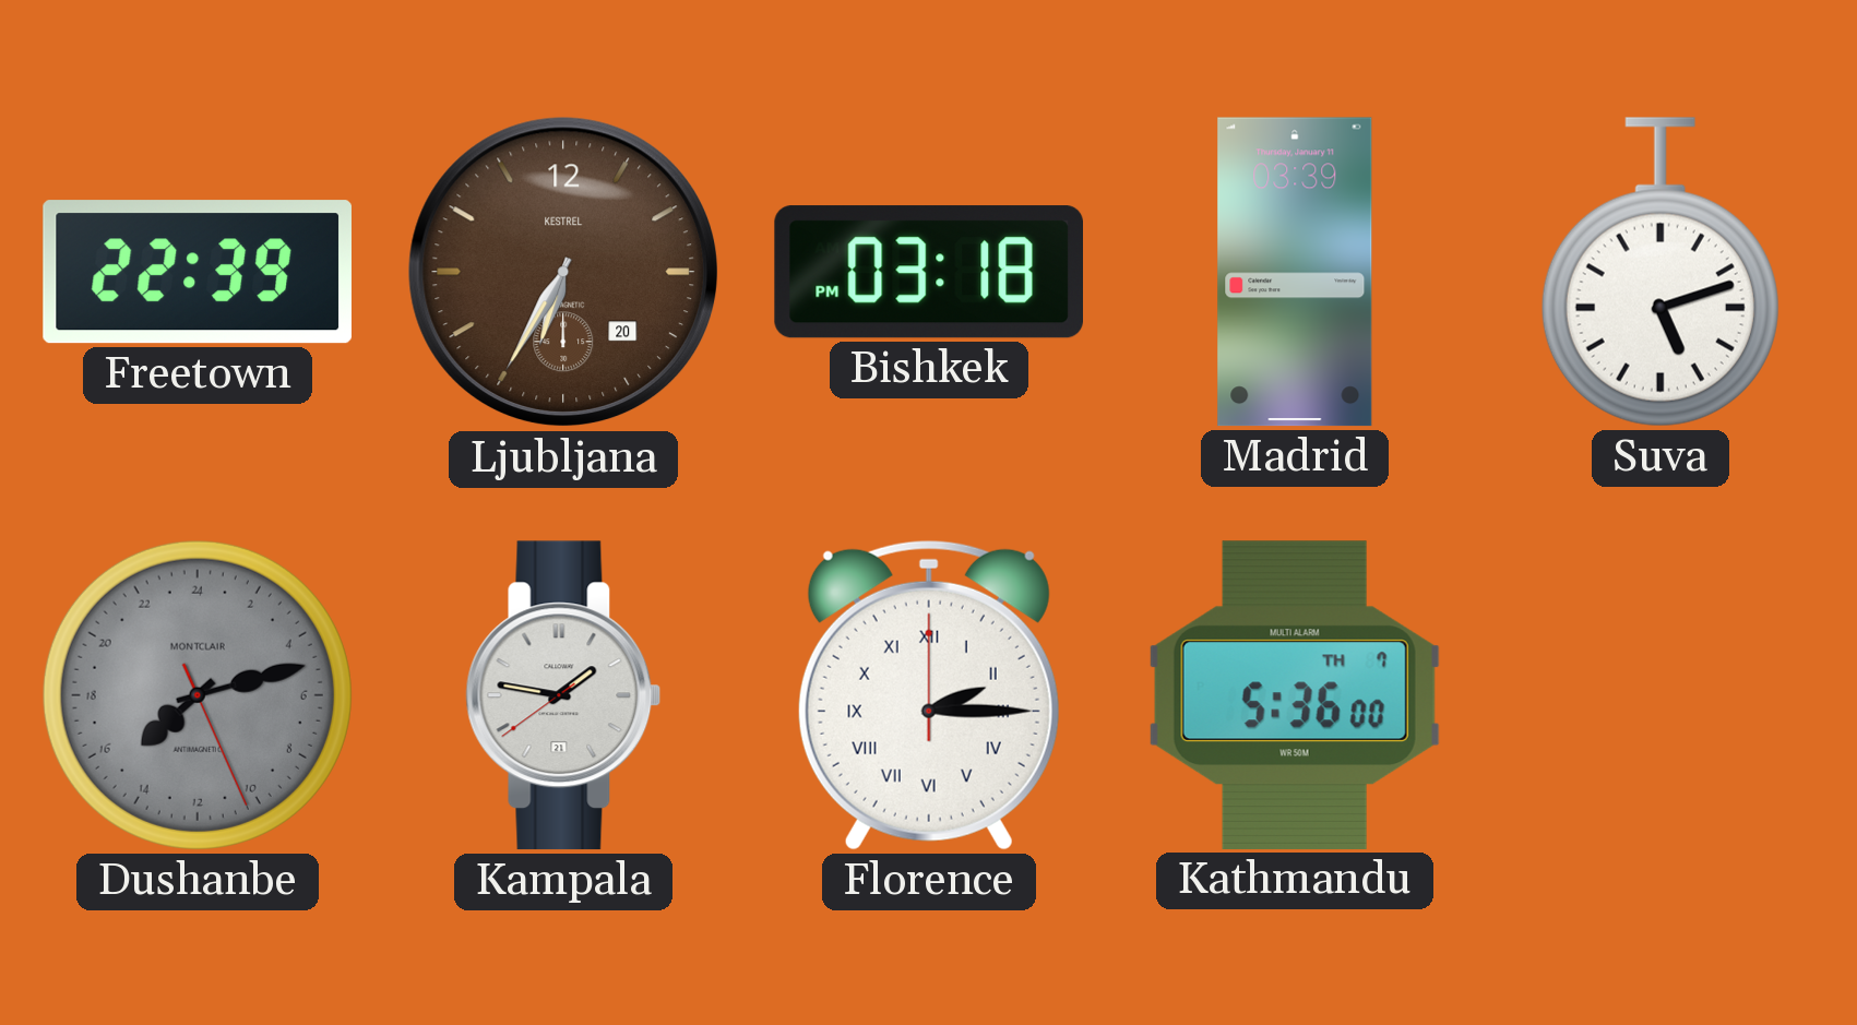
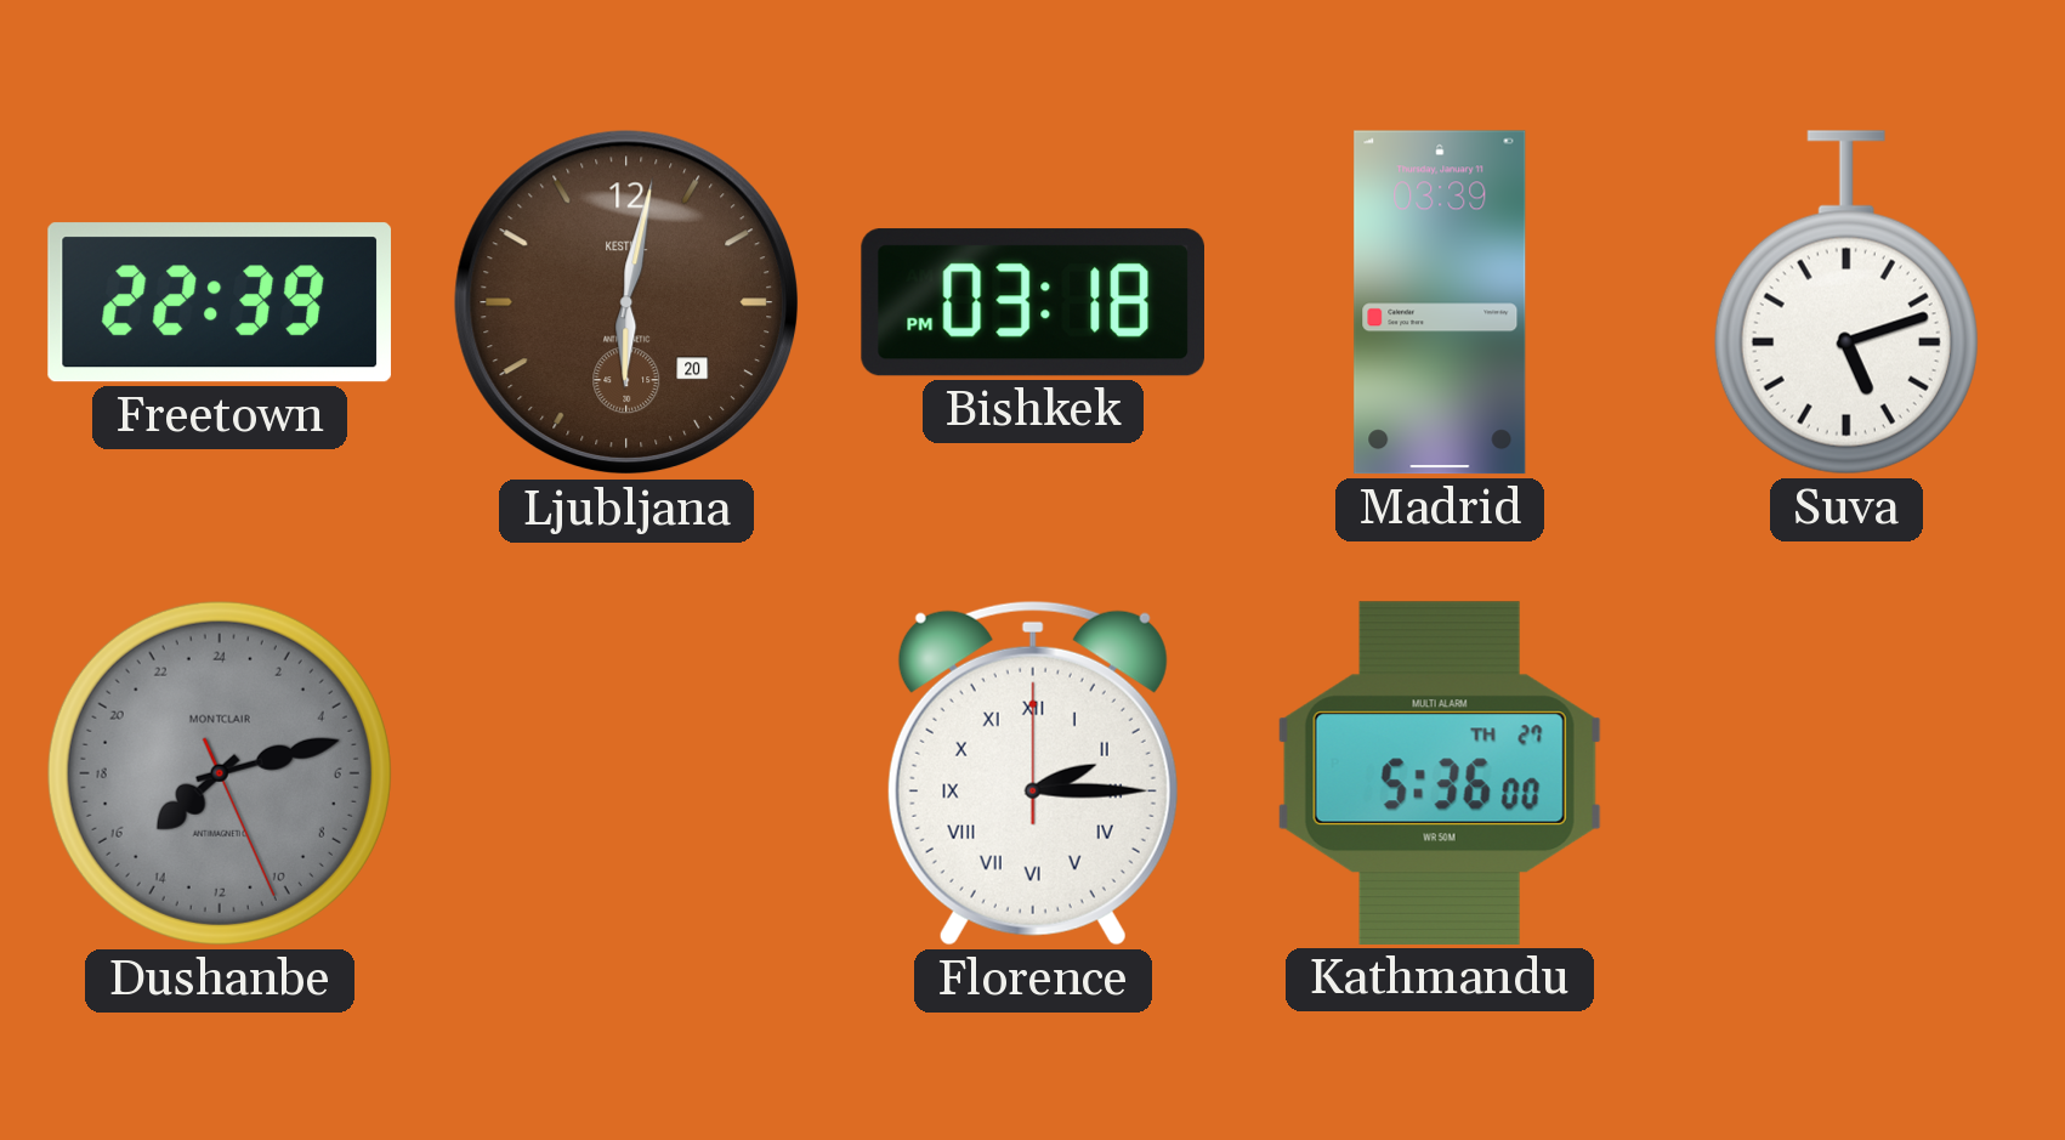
Ljubljana: 6:35 -> 6:02 (626, 302)
Kampala: 1:46 -> none (563, 695)
Kathmandu date: TH 7 -> TH 27 (1440, 773)
